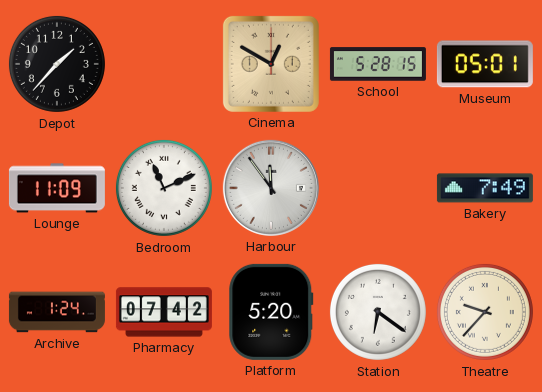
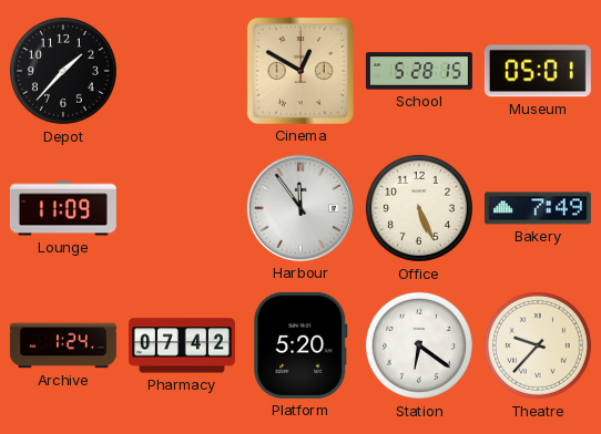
Bedroom: 11:11 -> none (164, 188)
Office: none -> 5:26 (419, 208)
